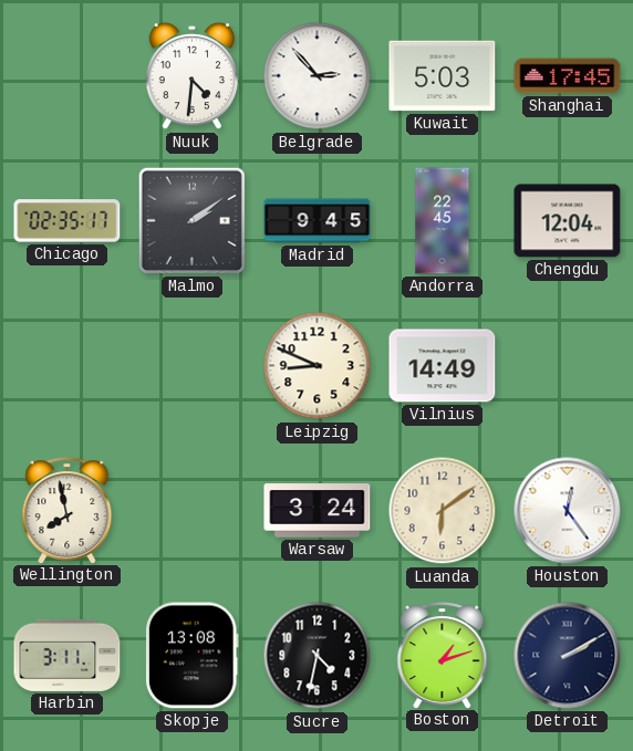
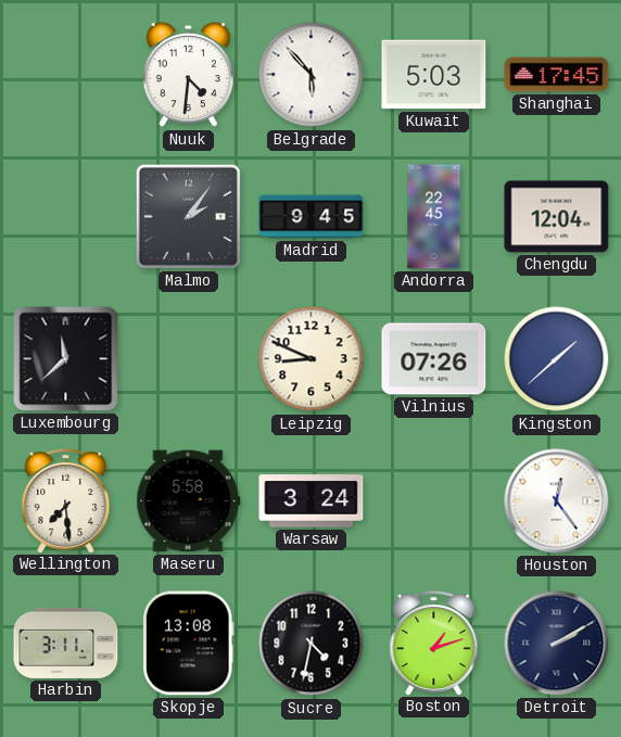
Belgrade: 2:53 -> 5:53 (312, 75)
Chicago: 02:35 -> none (68, 221)
Malmo: 2:09 -> 2:06 (188, 216)
Luxembourg: none -> 11:38 (66, 359)
Vilnius: 14:49 -> 07:26 (434, 359)
Kingston: none -> 1:38 (557, 359)
Wellington: 7:58 -> 7:29 (66, 501)
Maseru: none -> 5:58 (189, 501)
Luanda: 6:09 -> none (443, 511)
